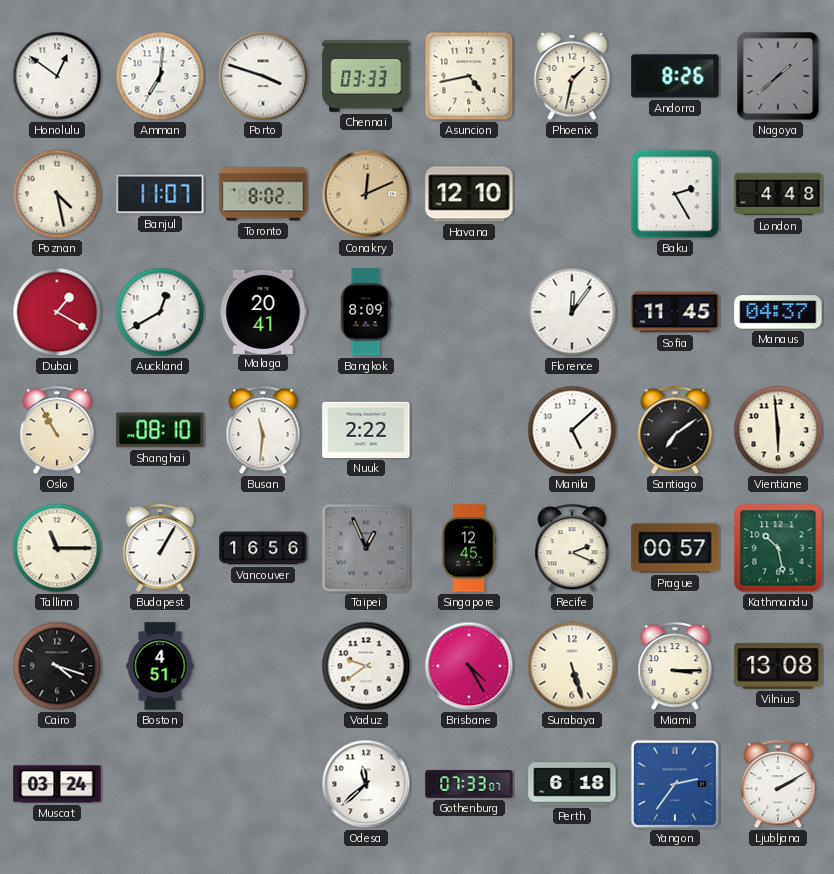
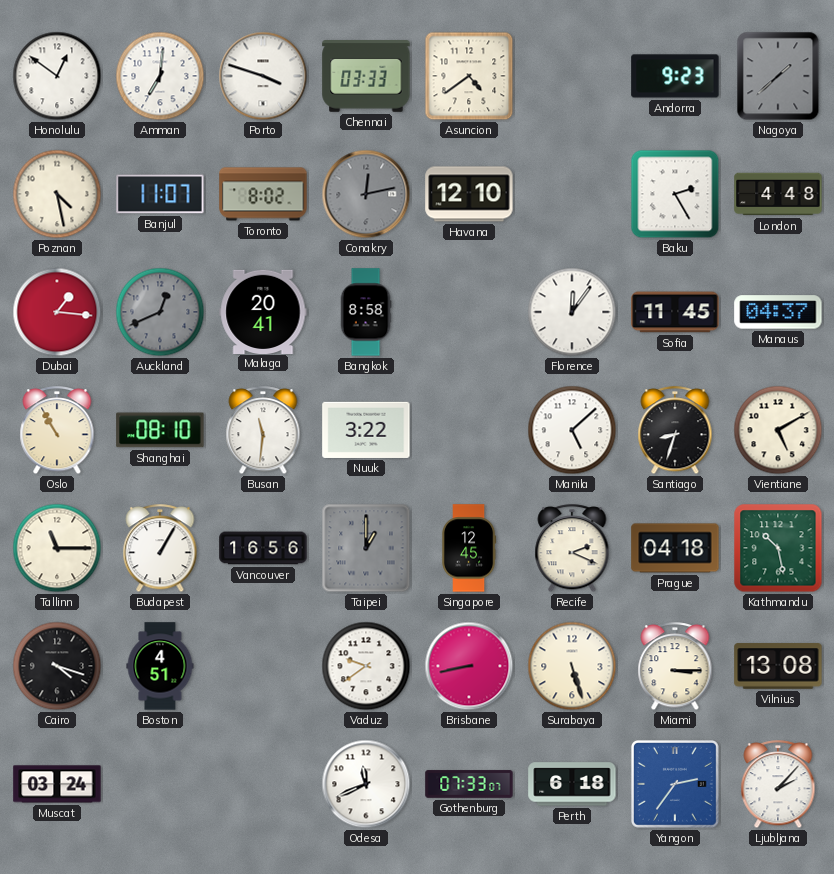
Asuncion: 4:43 -> 4:39 (469, 76)
Phoenix: 1:32 -> none (572, 76)
Andorra: 8:26 -> 9:23 (675, 76)
Conakry: 12:11 -> 12:13 (366, 194)
Conakry dial: champagne -> grey (366, 194)
Dubai: 1:20 -> 1:16 (57, 312)
Auckland: 12:40 -> 12:41 (160, 312)
Auckland dial: white -> grey (160, 312)
Bangkok: 8:09 -> 8:58 (366, 312)
Nuuk: 2:22 -> 3:22 (366, 430)
Santiago: 7:09 -> 8:33 (675, 431)
Vientiane: 5:59 -> 5:10 (778, 430)
Taipei: 12:56 -> 1:00 (366, 548)
Prague: 00:57 -> 04:18 (675, 548)
Brisbane: 4:25 -> 8:43 (469, 666)
Odesa: 11:38 -> 11:41 (366, 784)
Ljubljana: 2:10 -> 2:07 (778, 785)
